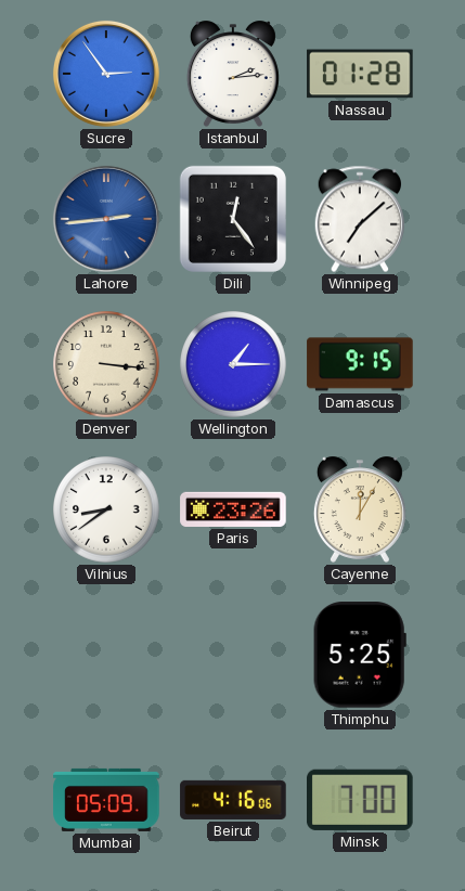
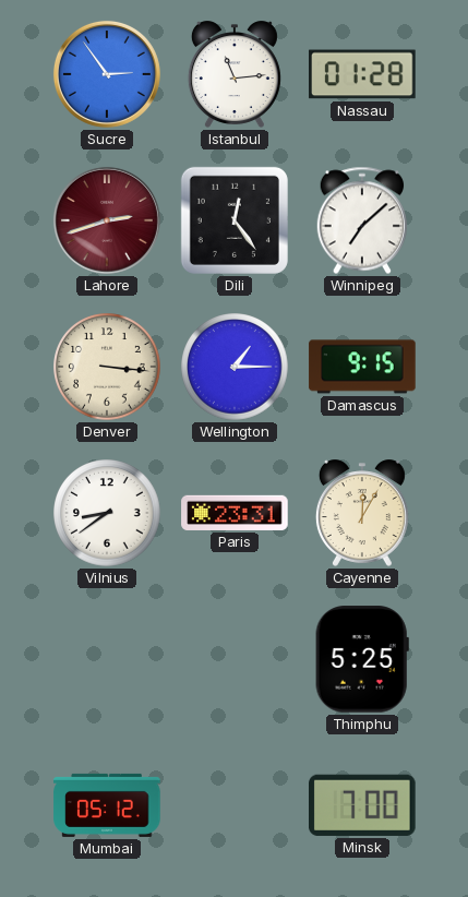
Istanbul: 2:14 -> 11:14 (235, 74)
Lahore: 2:44 -> 2:42 (107, 220)
Lahore dial: blue -> burgundy (107, 220)
Paris: 23:26 -> 23:31 (235, 513)
Mumbai: 05:09 -> 05:12 (107, 805)
Beirut: 4:16 -> none (233, 800)
